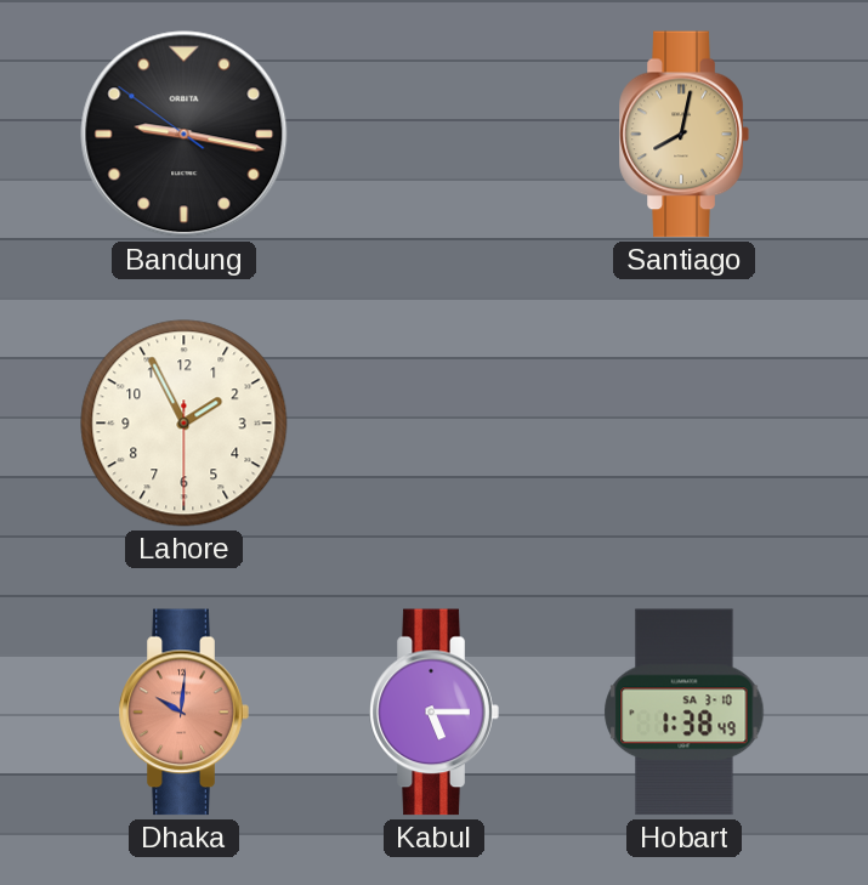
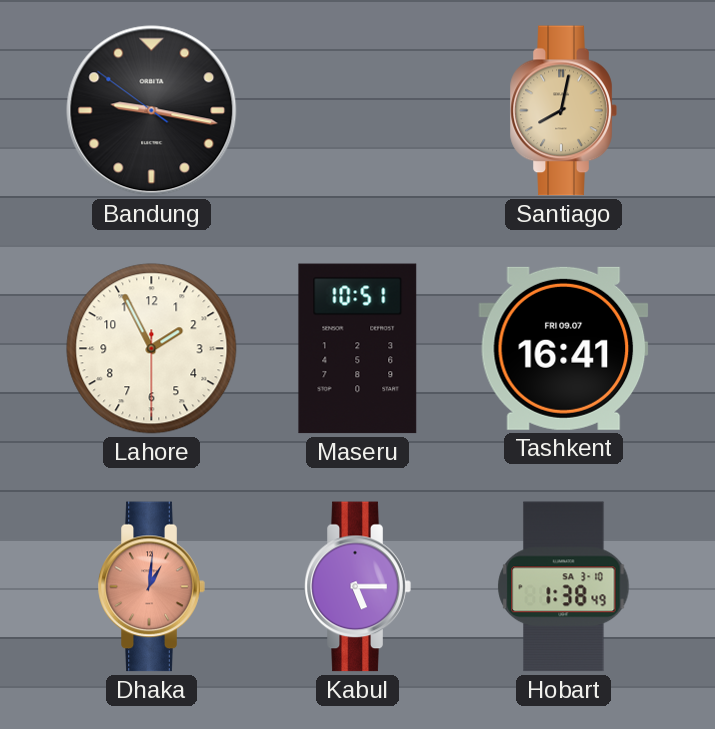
Maseru: none -> 10:51 (358, 349)
Tashkent: none -> 16:41 (564, 348)
Dhaka: 10:01 -> 1:01 (151, 587)
